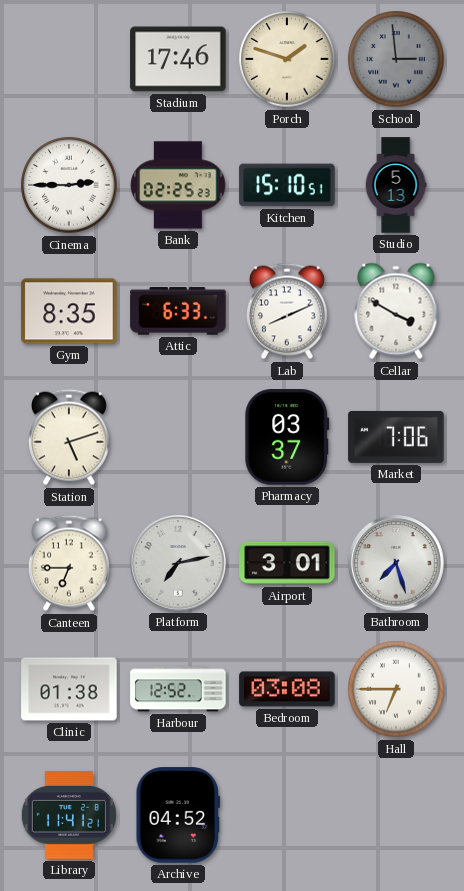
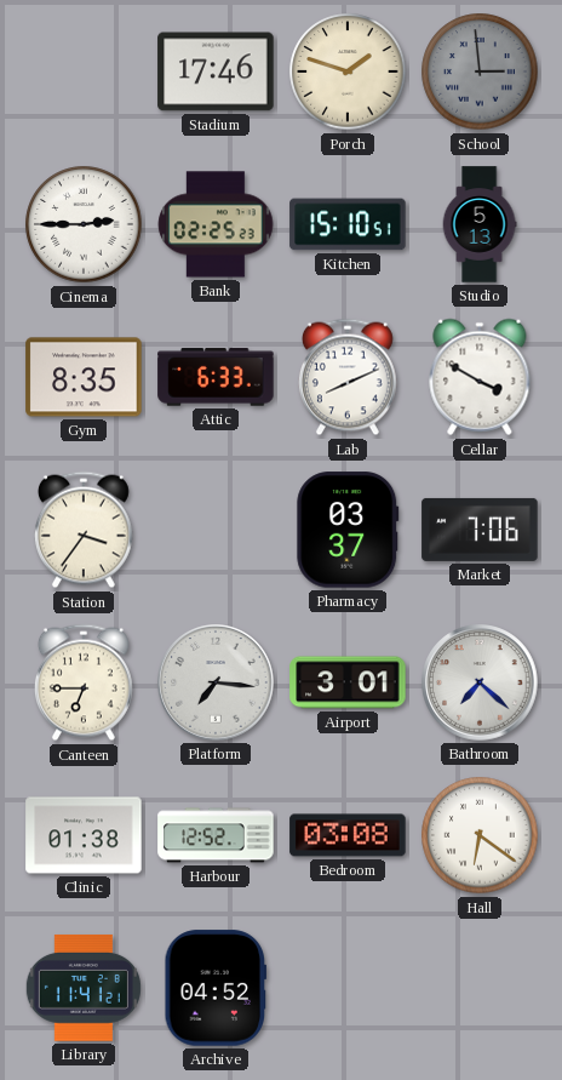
Station: 5:12 -> 3:36 (84, 530)
Platform: 7:13 -> 7:16 (216, 682)
Bathroom: 7:27 -> 7:22 (480, 682)
Hall: 6:45 -> 6:21 (480, 835)
